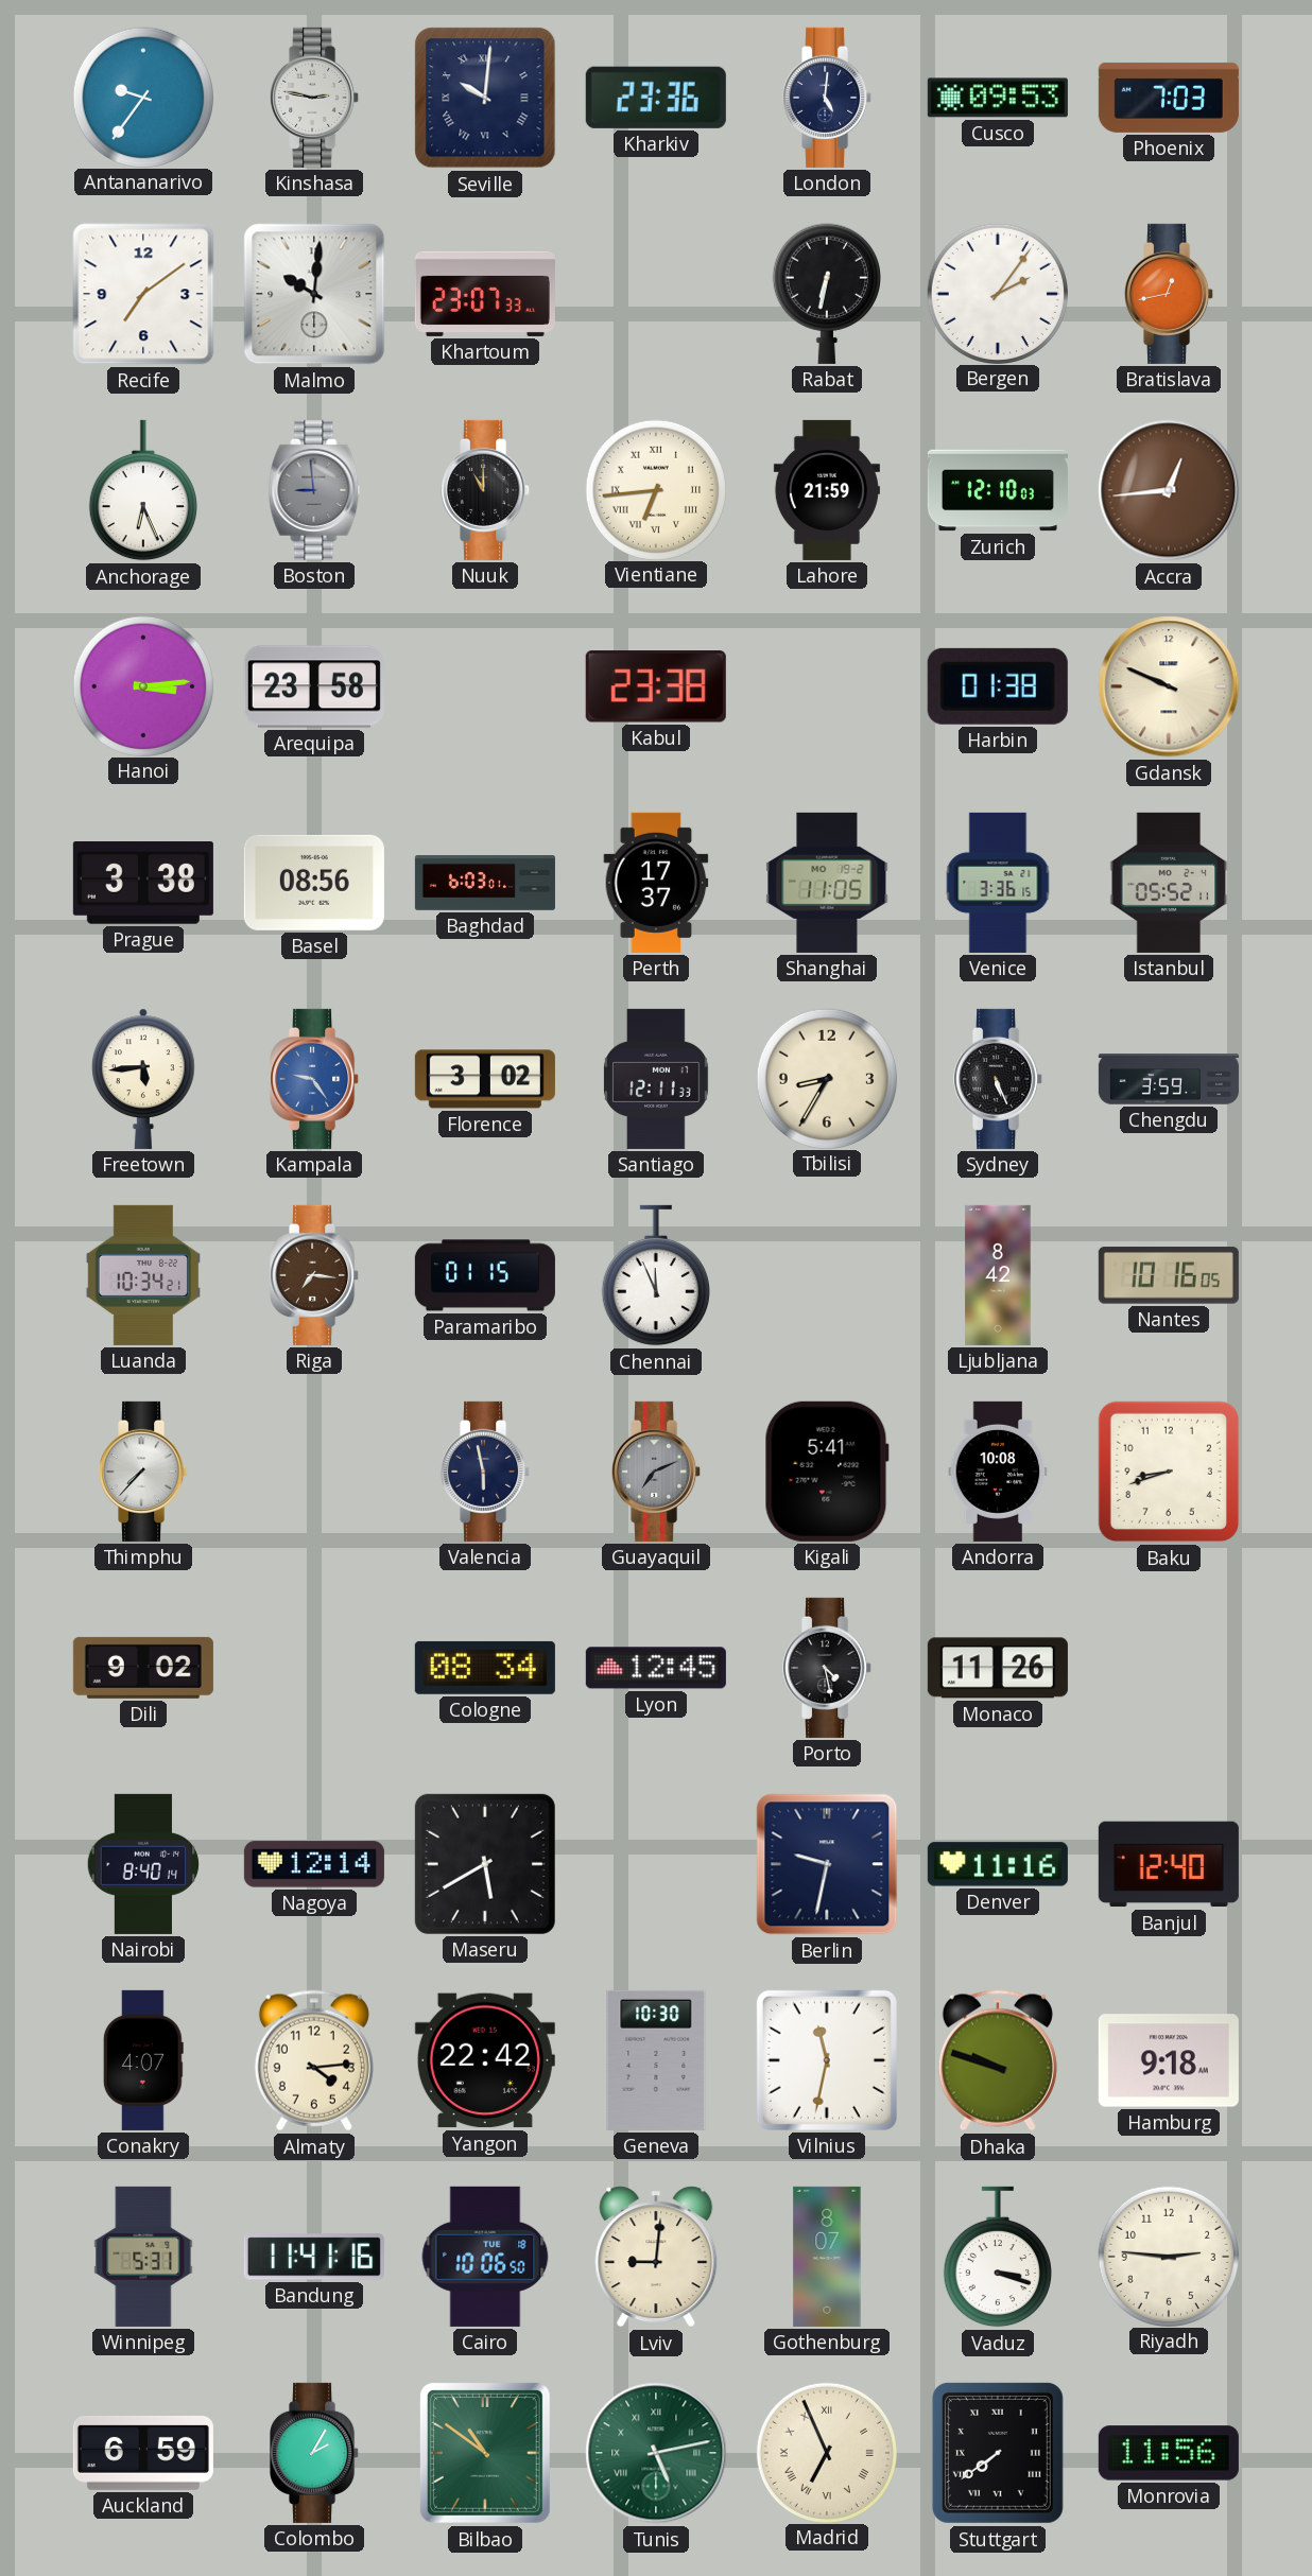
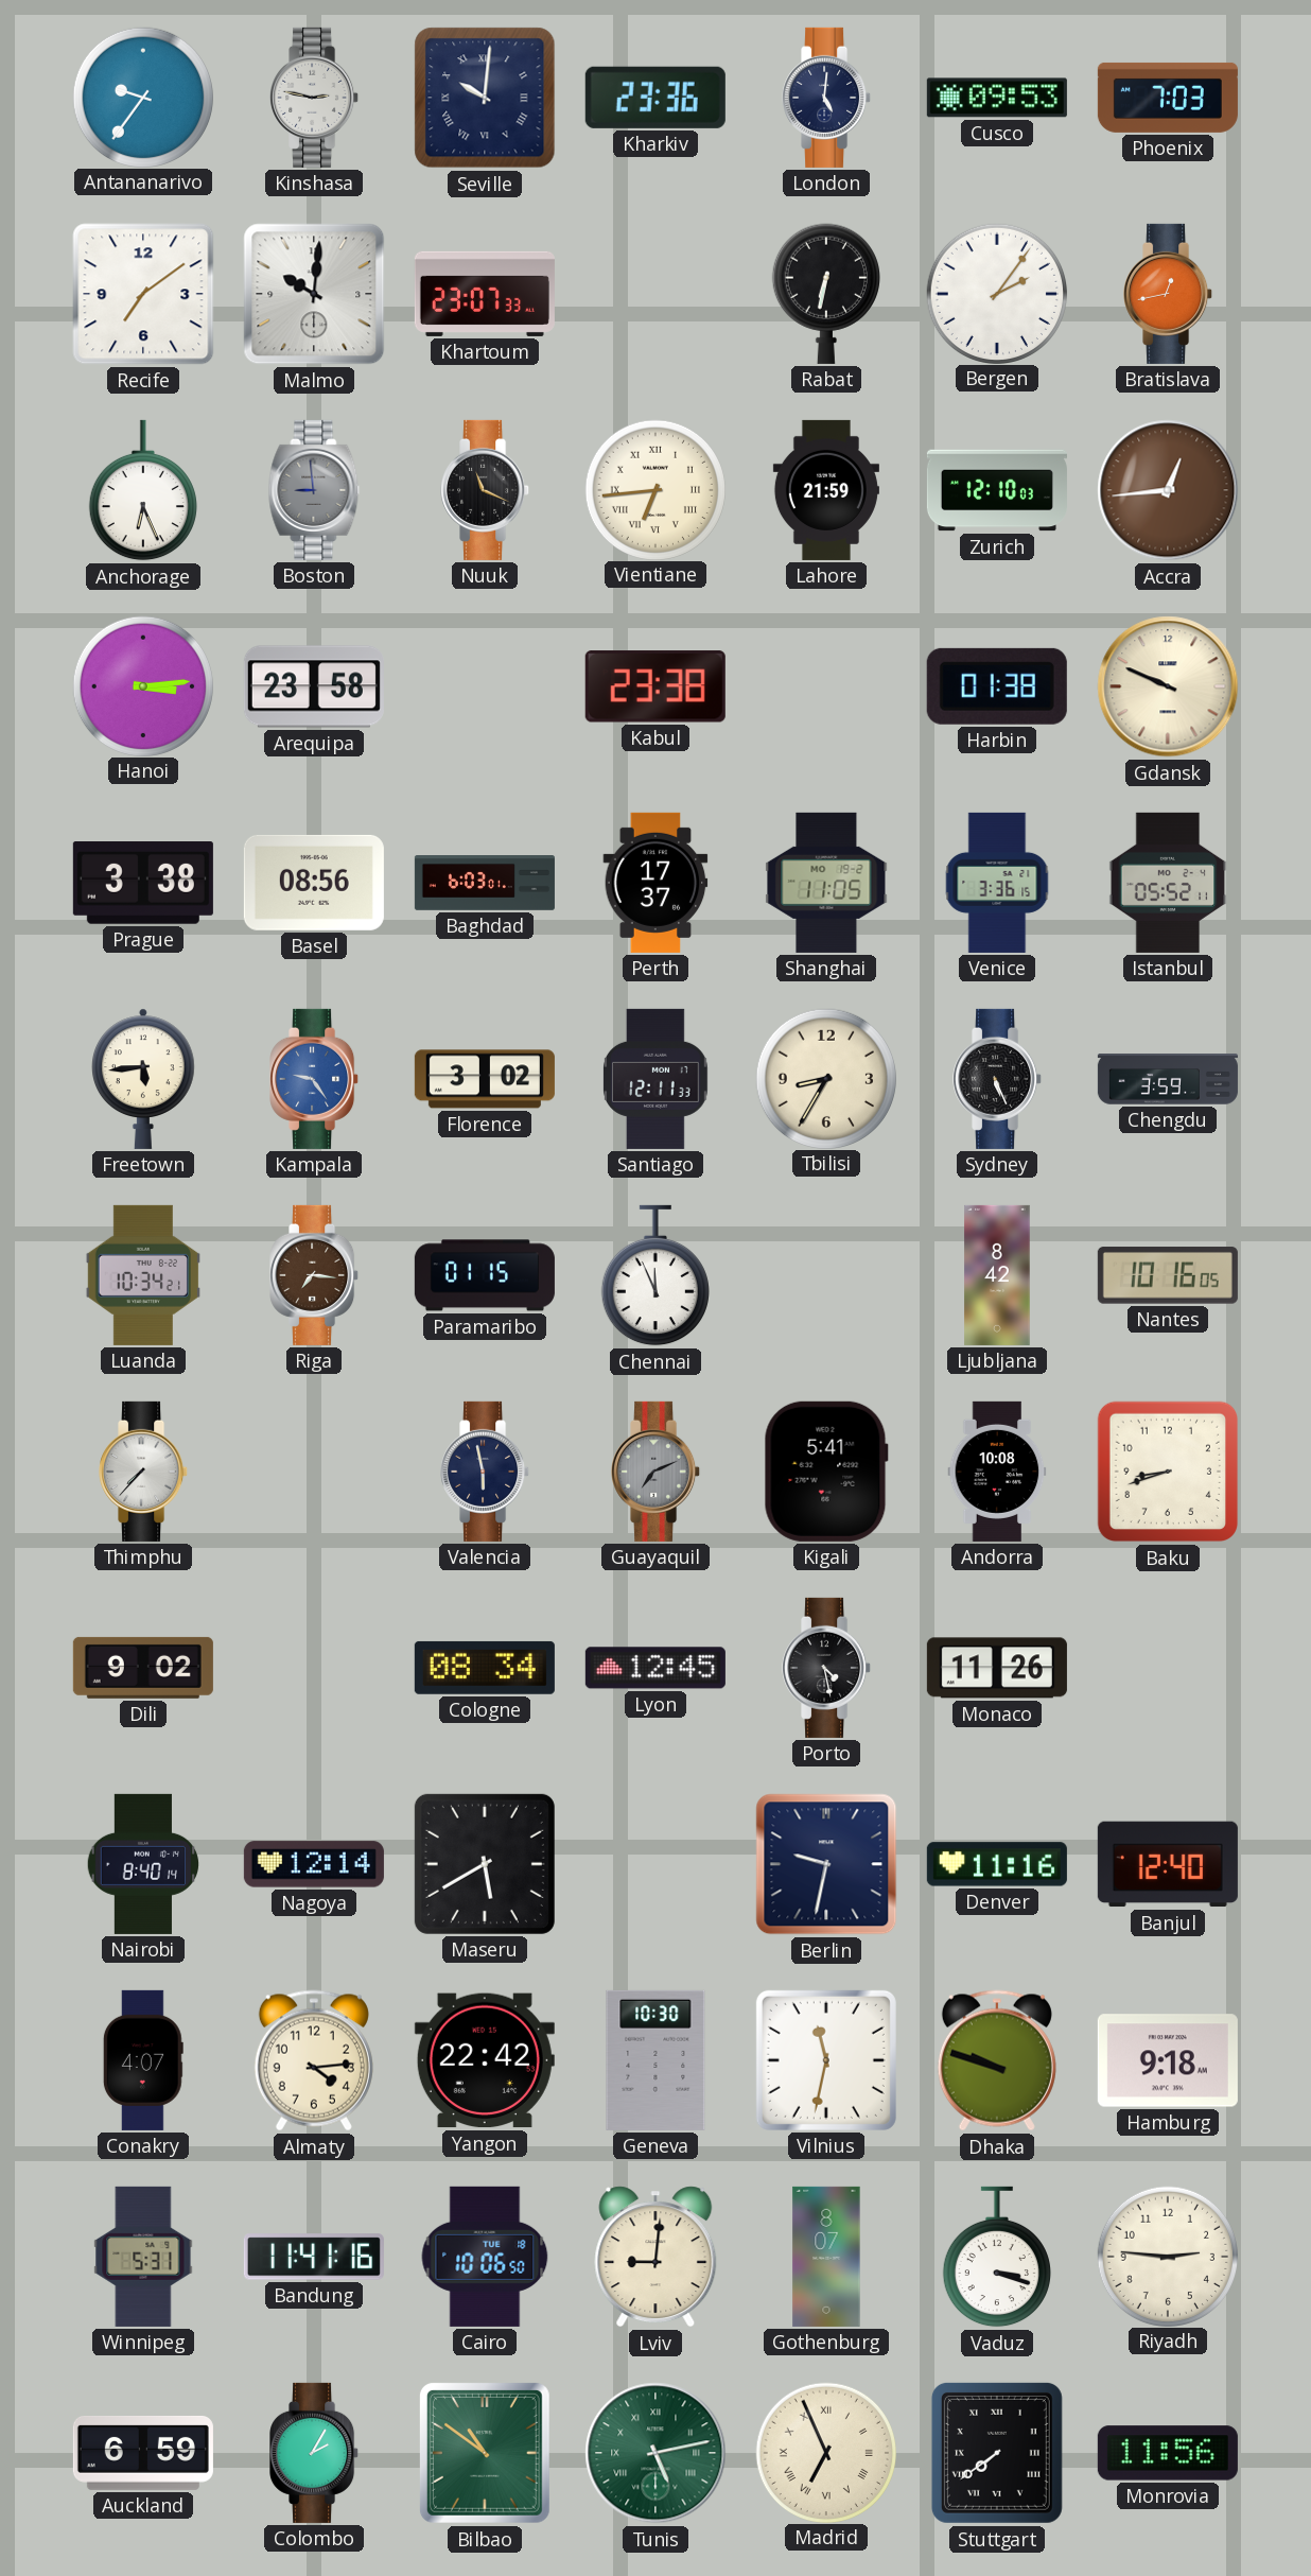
Nuuk: 11:00 -> 11:19 (486, 490)
